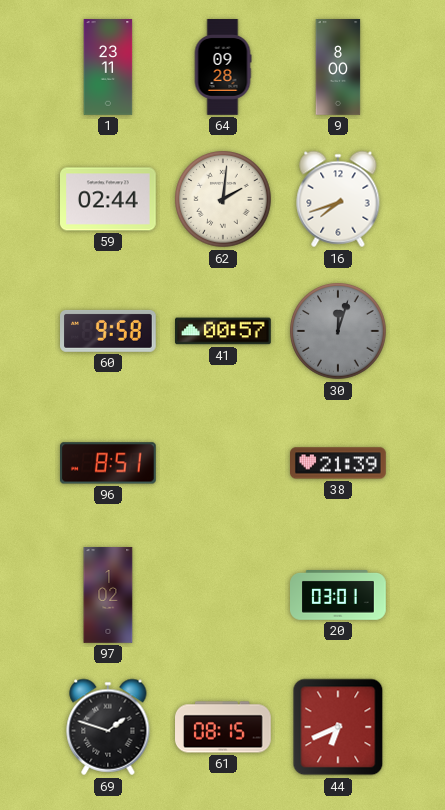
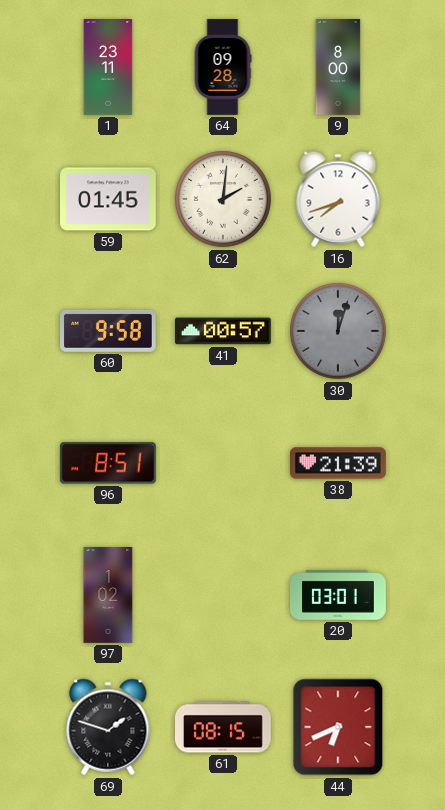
59: 02:44 -> 01:45 (109, 199)
